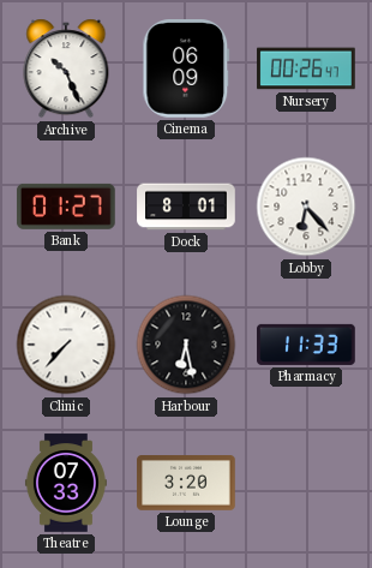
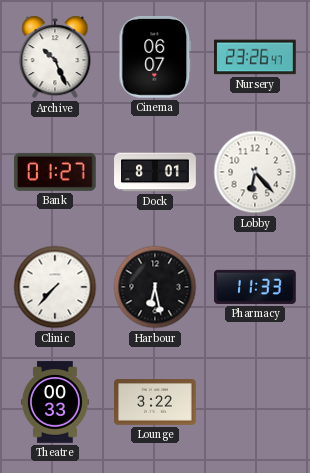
Cinema: 06:09 -> 06:07 (155, 58)
Nursery: 00:26 -> 23:26 (255, 57)
Theatre: 07:33 -> 00:33 (55, 402)
Lounge: 3:20 -> 3:22 (155, 403)
